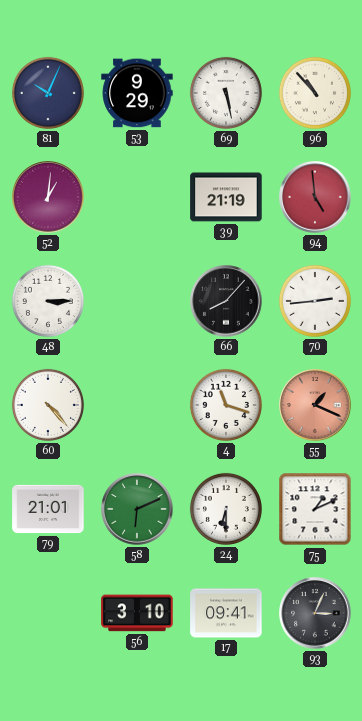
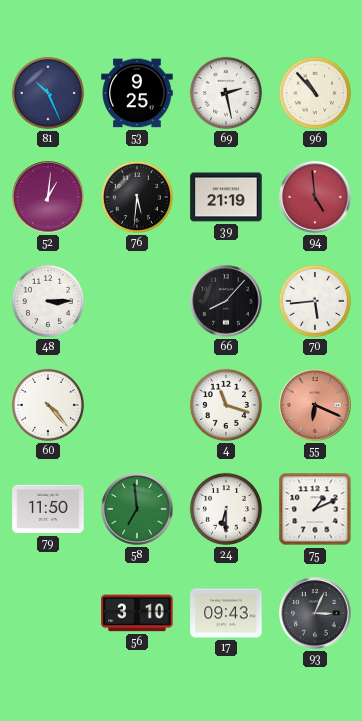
81: 10:04 -> 10:26 (48, 93)
53: 9:29 -> 9:25 (137, 93)
69: 5:28 -> 2:28 (226, 93)
76: none -> 5:31 (137, 197)
70: 2:44 -> 5:44 (315, 301)
55: 1:19 -> 6:19 (315, 405)
79: 21:01 -> 11:50 (48, 509)
58: 6:11 -> 6:59 (137, 509)
17: 09:41 -> 09:43 (226, 613)
